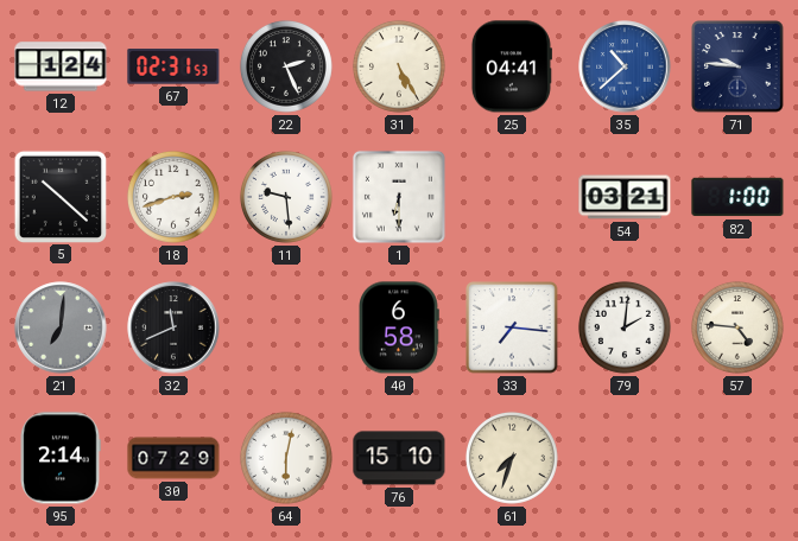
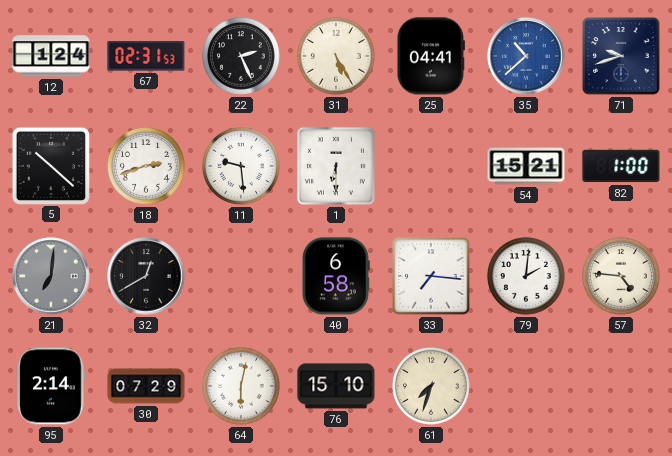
71: 9:46 -> 9:42 (621, 56)
54: 03:21 -> 15:21 (526, 166)
32: 11:41 -> 12:40 (146, 276)
